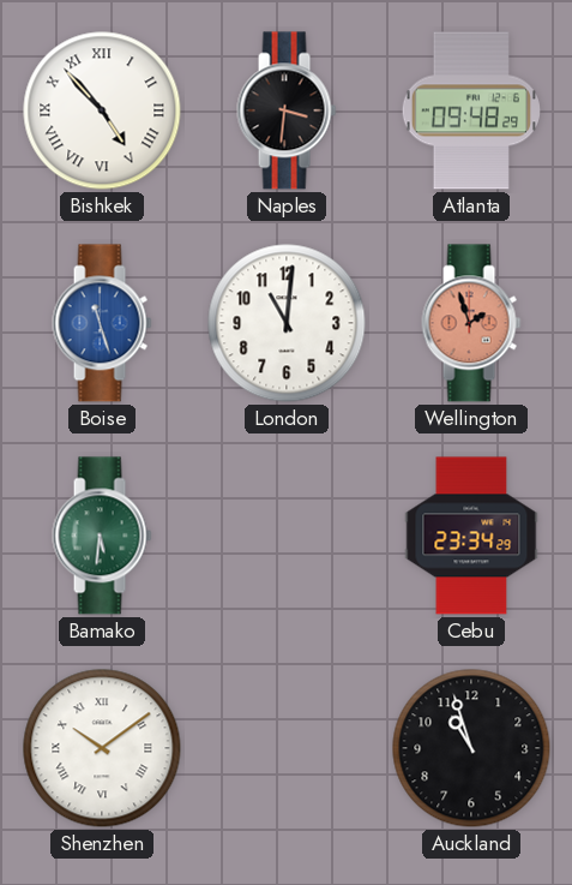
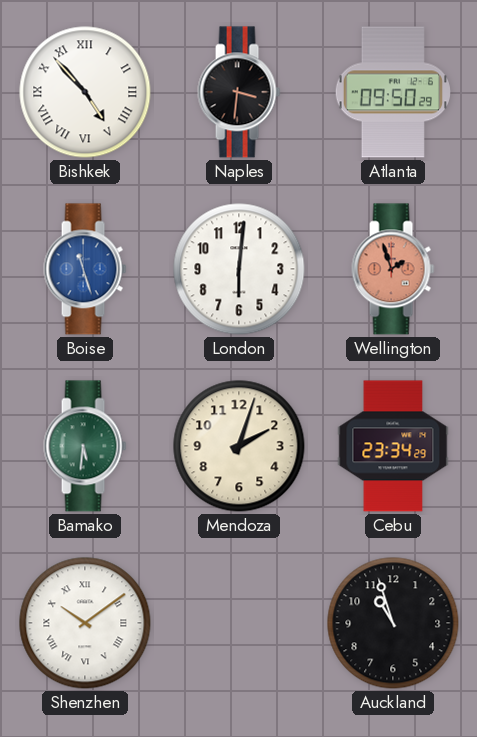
Atlanta: 09:48 -> 09:50 (393, 92)
London: 11:01 -> 6:01 (239, 269)
Mendoza: none -> 2:03 (239, 446)
